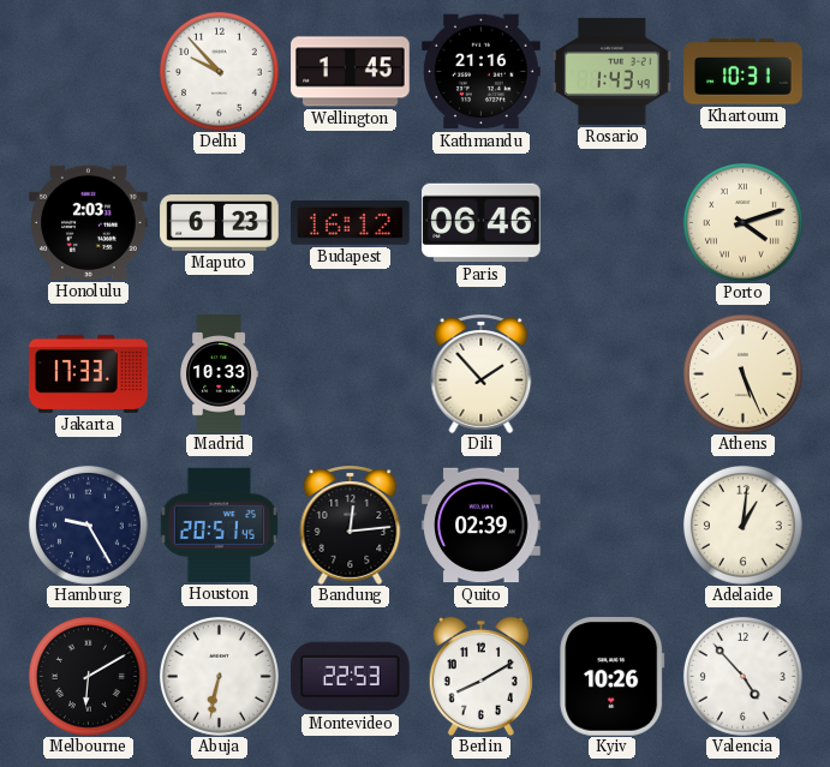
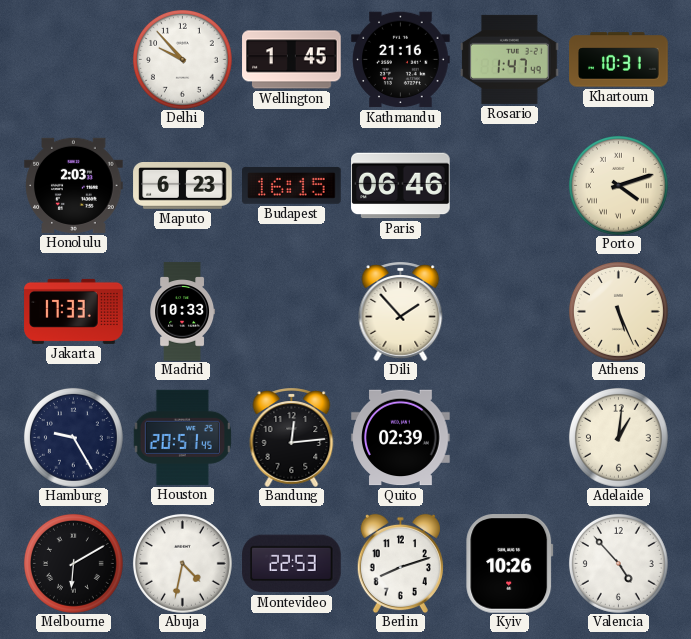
Rosario: 1:43 -> 1:47 (510, 59)
Budapest: 16:12 -> 16:15 (292, 185)
Abuja: 6:32 -> 4:32 (182, 563)
Berlin: 8:10 -> 8:12 (400, 563)
